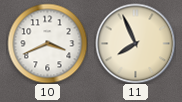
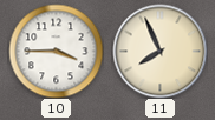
10: 3:41 -> 3:45 (56, 51)
